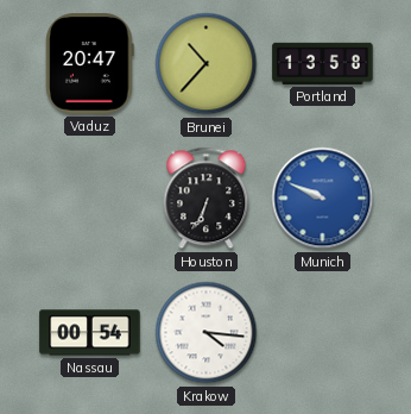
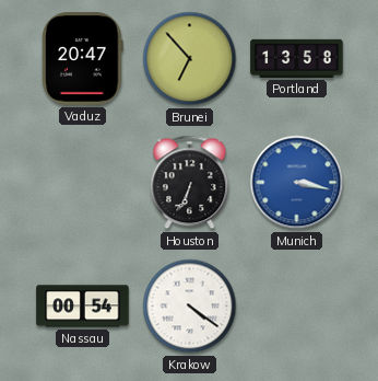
Brunei: 10:37 -> 6:53 (190, 59)
Munich: 9:49 -> 3:17 (297, 183)
Krakow: 4:16 -> 4:21 (190, 307)
